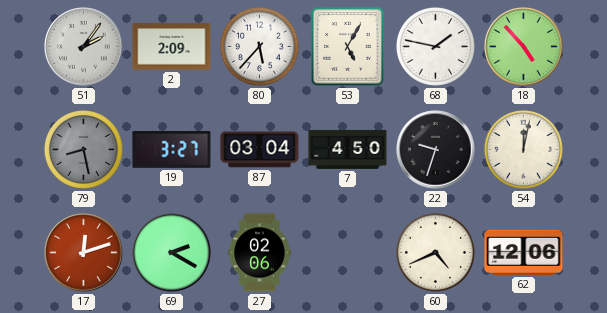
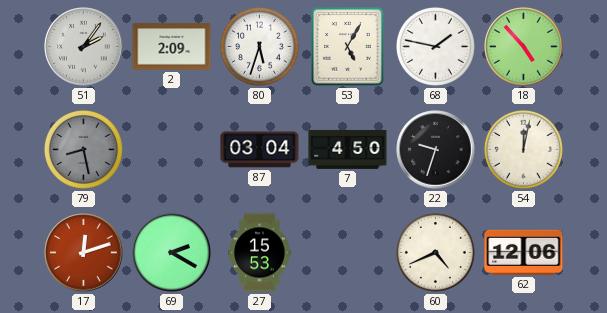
80: 5:37 -> 5:33 (259, 46)
19: 3:27 -> none (172, 150)
27: 02:06 -> 15:53 (260, 253)
